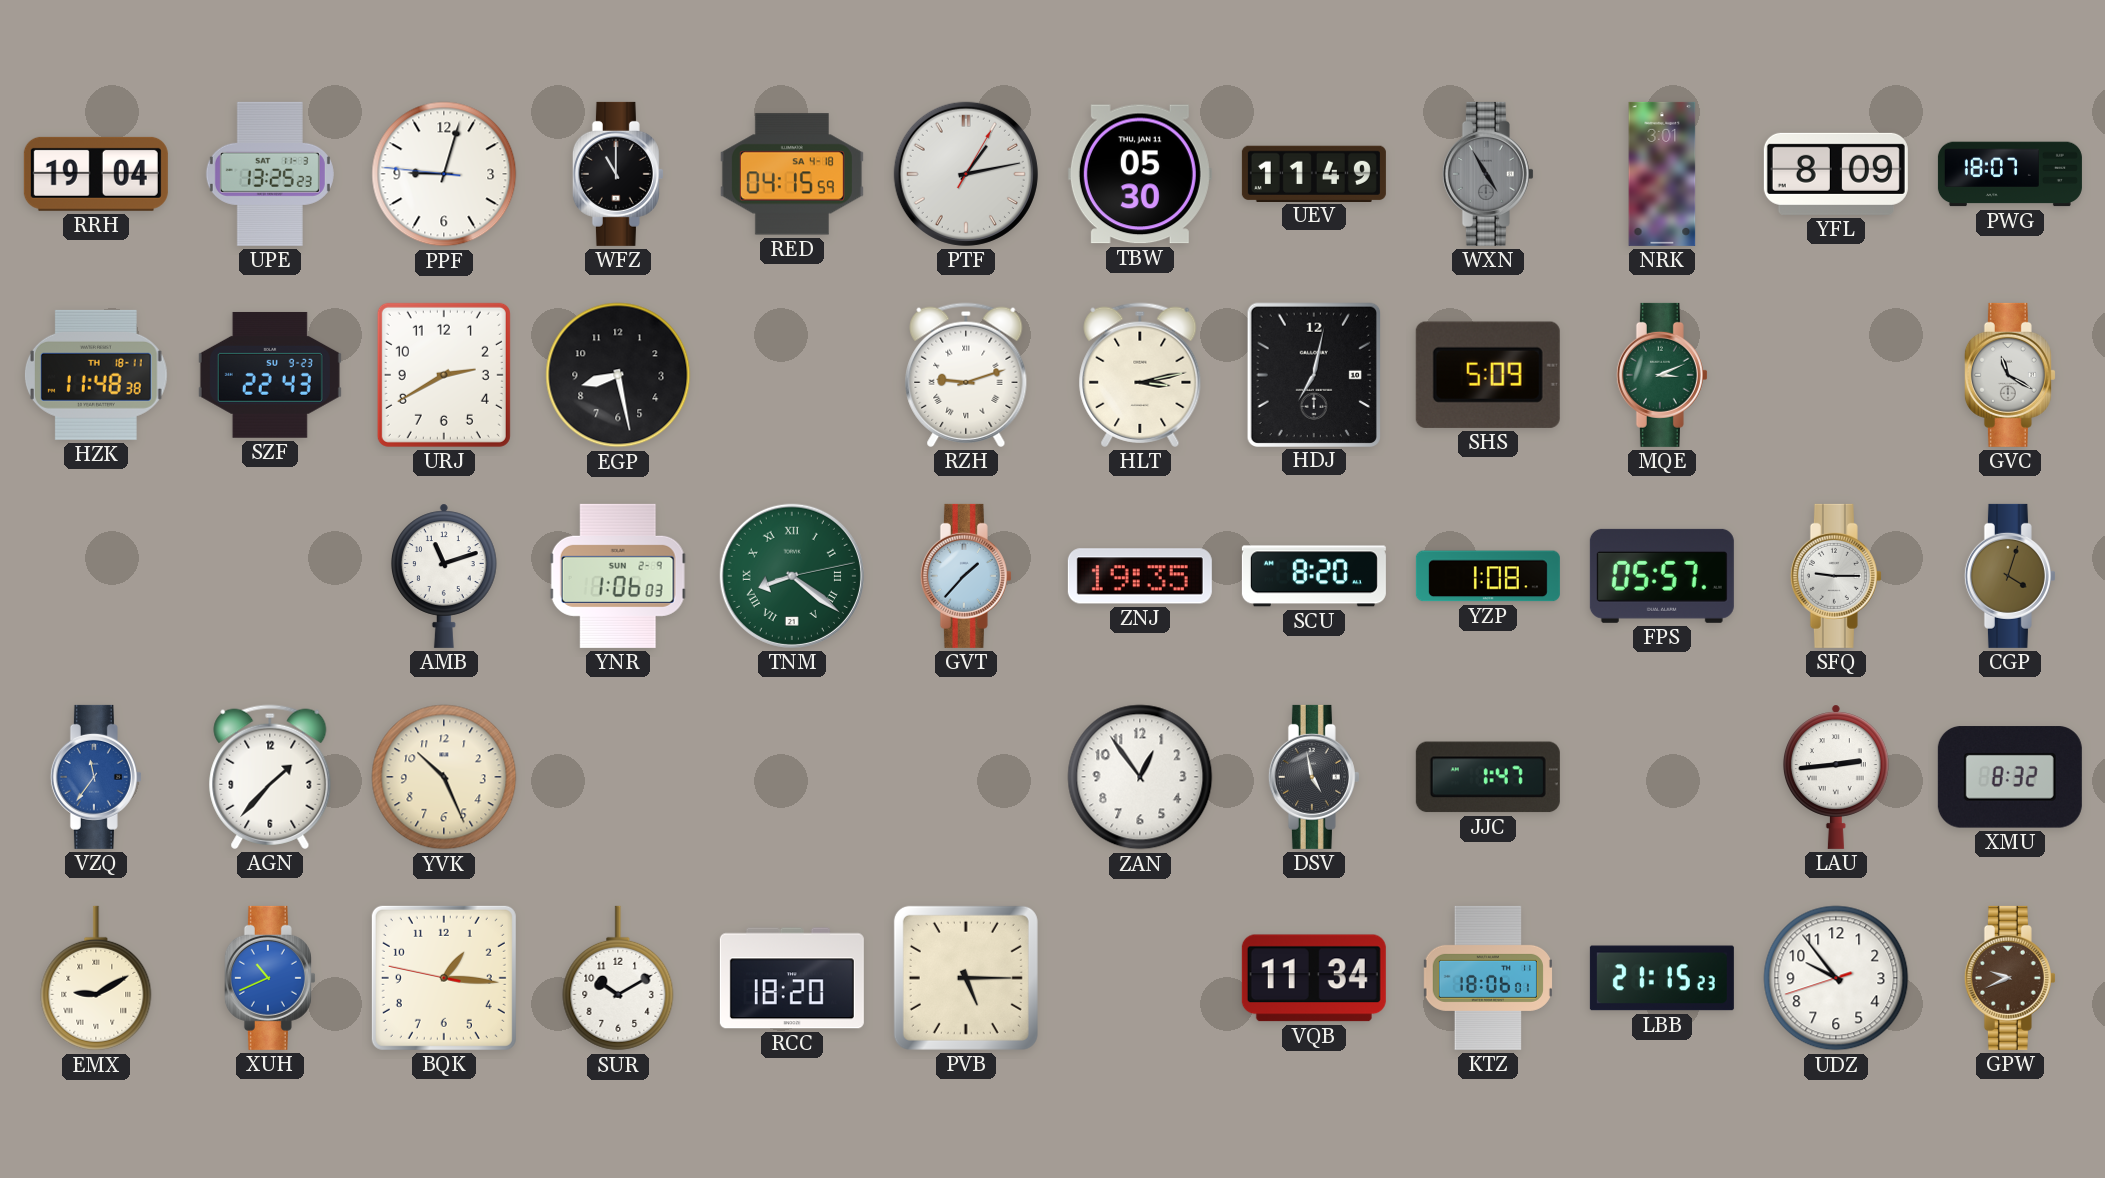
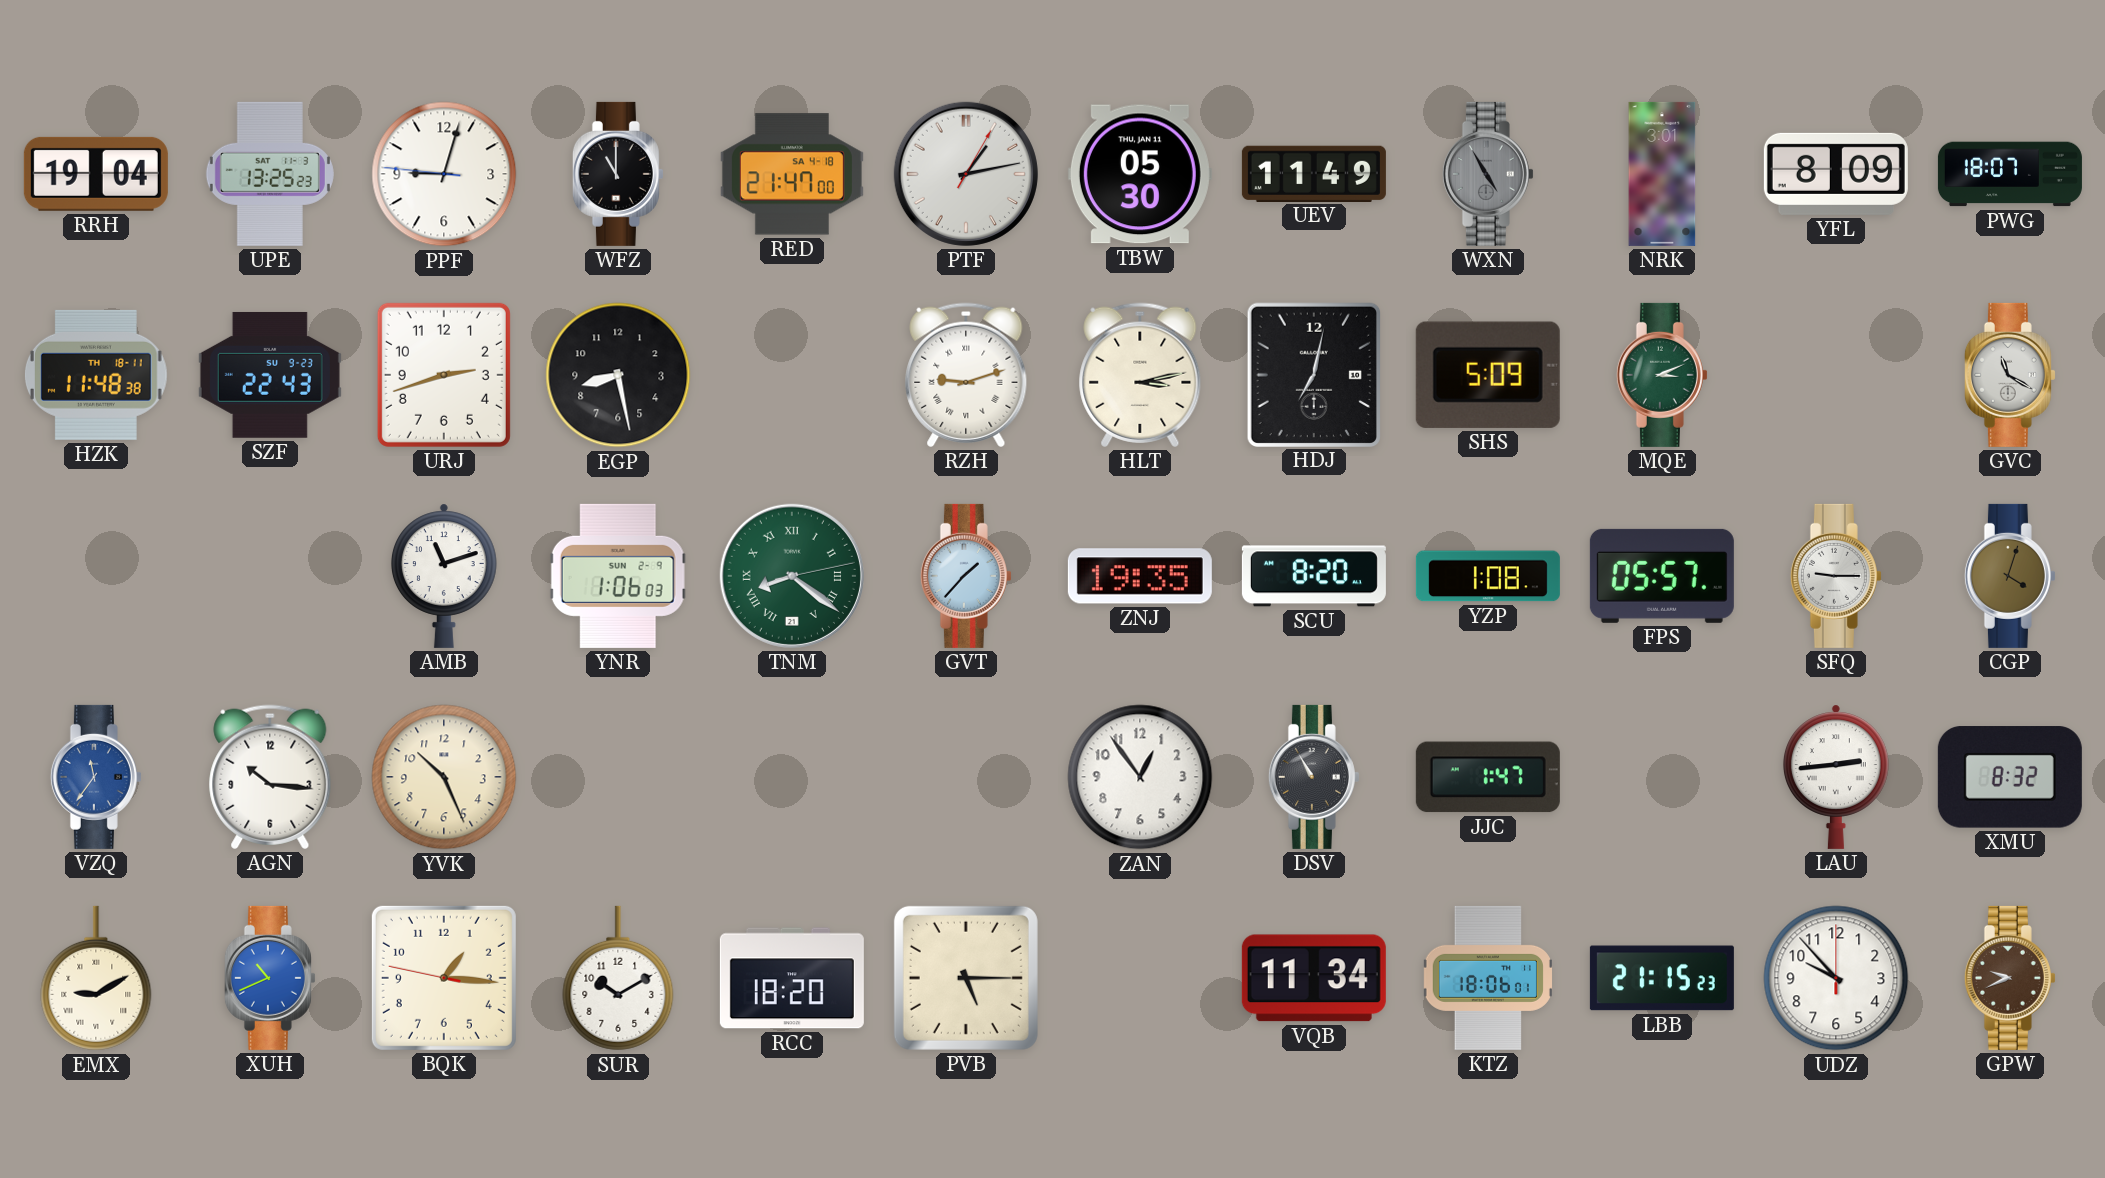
RED: 04:15 -> 21:47 (792, 174)
URJ: 2:40 -> 2:42 (444, 375)
AGN: 1:37 -> 10:16 (270, 777)
DSV: 4:58 -> 10:55 (1314, 777)
UDZ: 9:53:42 -> 9:53:00 (1836, 978)
